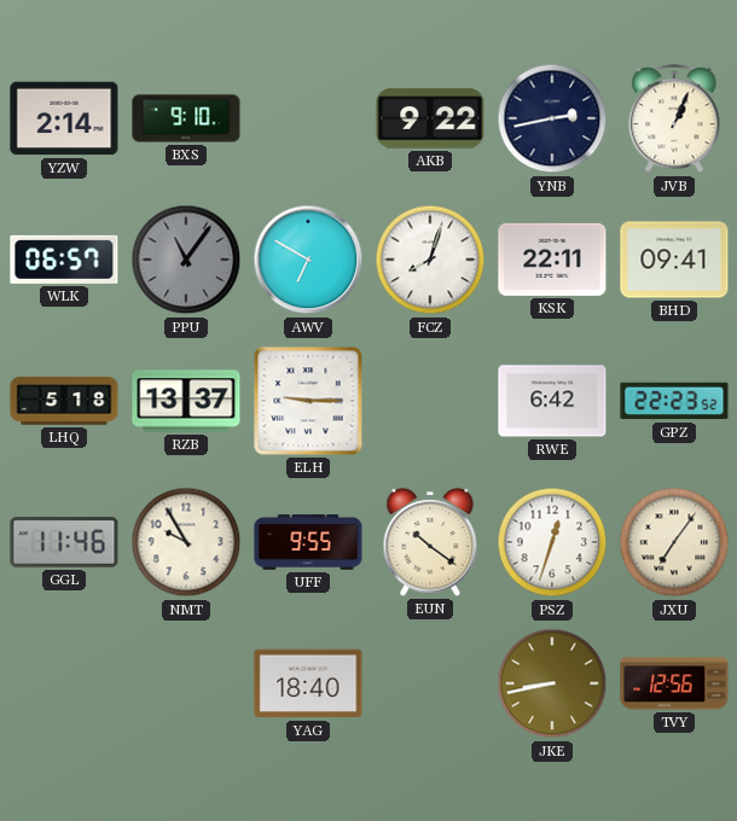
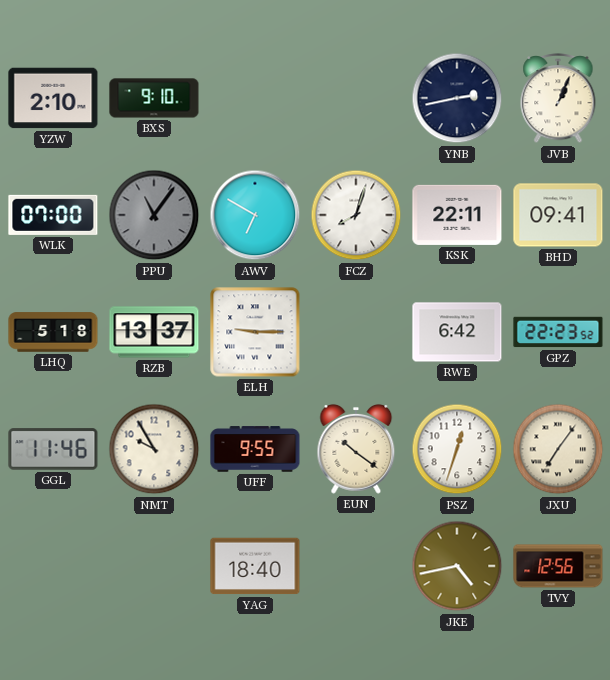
YZW: 2:14 -> 2:10 (53, 98)
AKB: 9:22 -> none (430, 118)
WLK: 06:57 -> 07:00 (53, 215)
JKE: 8:43 -> 4:43 (457, 566)
